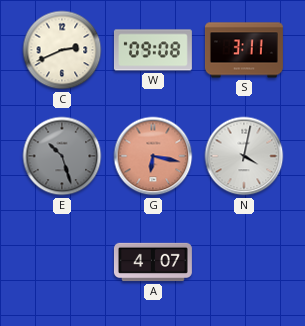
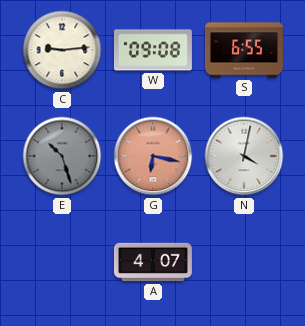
C: 2:41 -> 9:14 (62, 50)
S: 3:11 -> 6:55 (244, 50)
